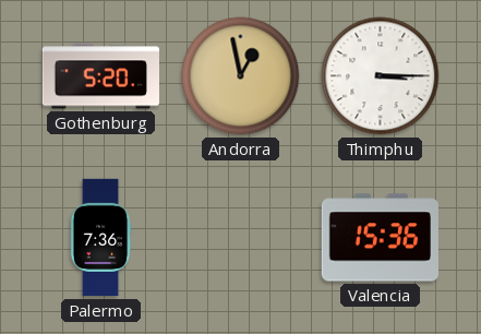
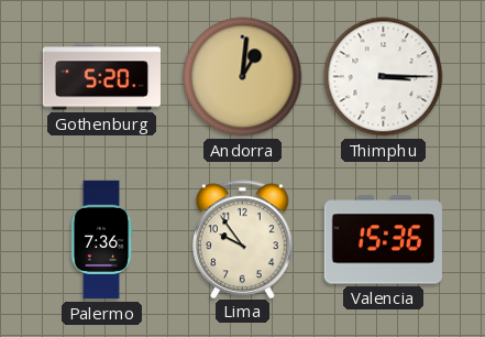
Andorra: 12:58 -> 1:01 (243, 77)
Lima: none -> 9:54 (243, 239)
